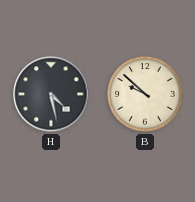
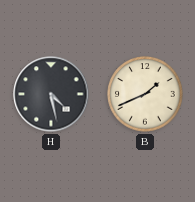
B: 9:52 -> 1:41 (145, 94)
